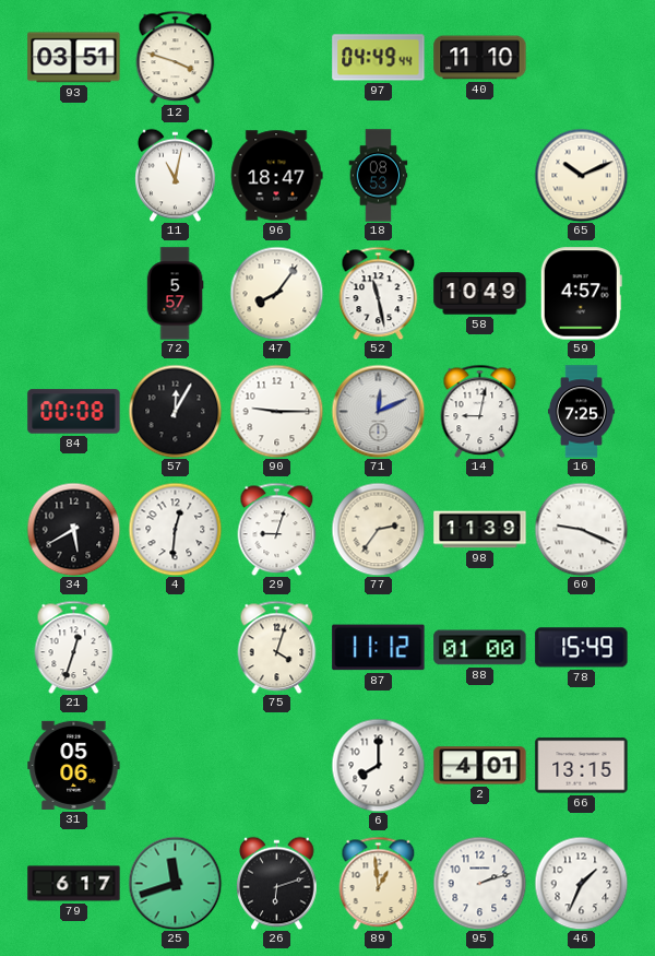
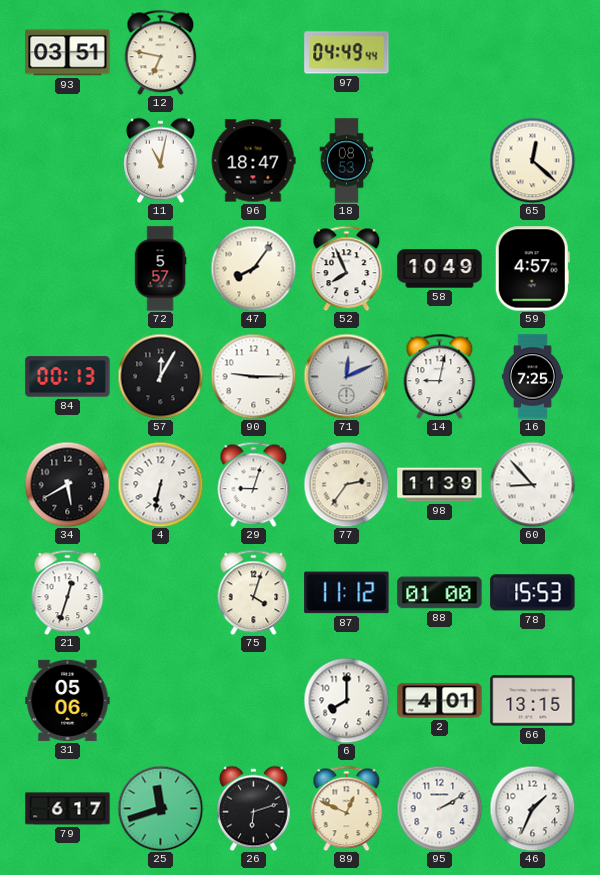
12: 3:48 -> 6:47 (161, 52)
40: 11:10 -> none (480, 58)
65: 10:11 -> 12:22 (532, 160)
52: 11:28 -> 7:56 (347, 268)
84: 00:08 -> 00:13 (68, 377)
4: 12:31 -> 6:32 (160, 484)
60: 9:19 -> 8:53 (532, 484)
78: 15:49 -> 15:53 (533, 593)
89: 12:59 -> 12:49 (347, 808)
95: 2:12 -> 2:10 (439, 808)
